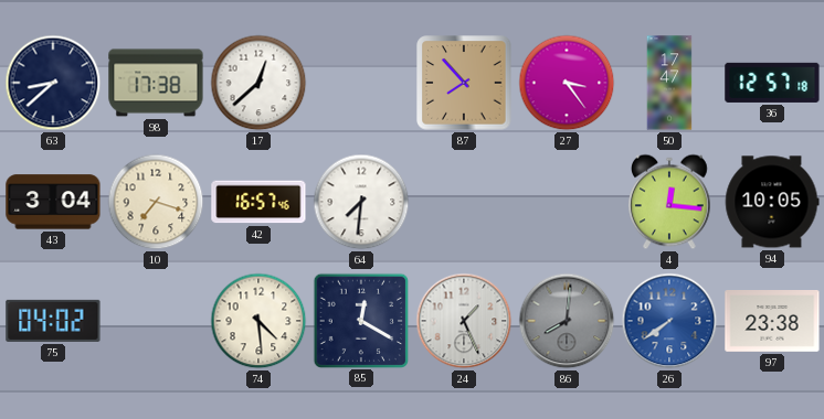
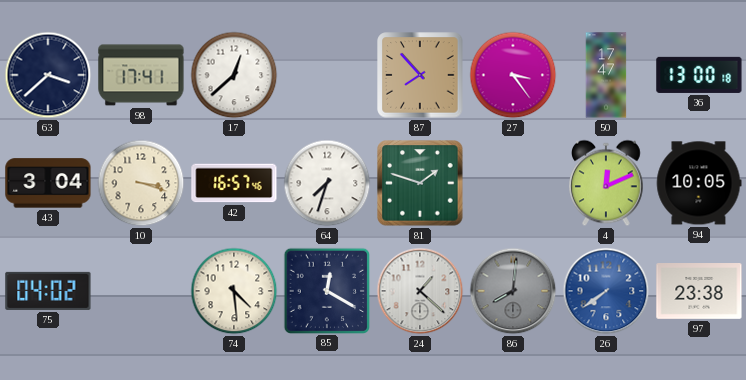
63: 8:38 -> 3:38 (48, 75)
98: 17:38 -> 17:41 (141, 75)
36: 12:57 -> 13:00 (699, 75)
10: 7:18 -> 3:18 (141, 183)
64: 7:31 -> 7:33 (327, 183)
81: none -> 1:48 (420, 183)
4: 12:16 -> 12:11 (607, 183)
24: 1:26 -> 1:22 (420, 291)
